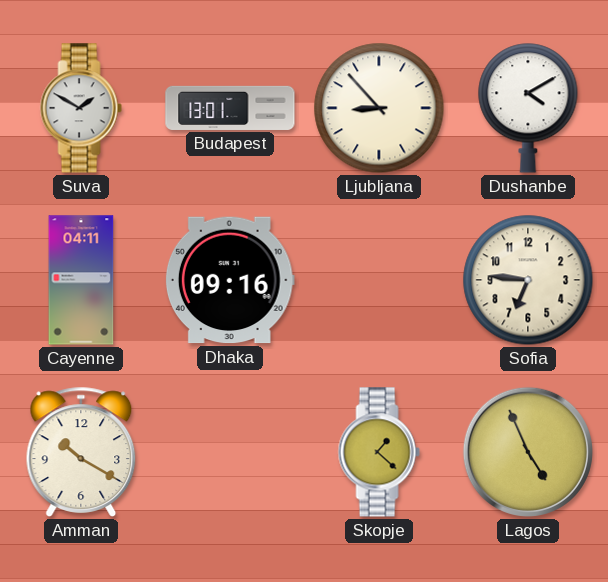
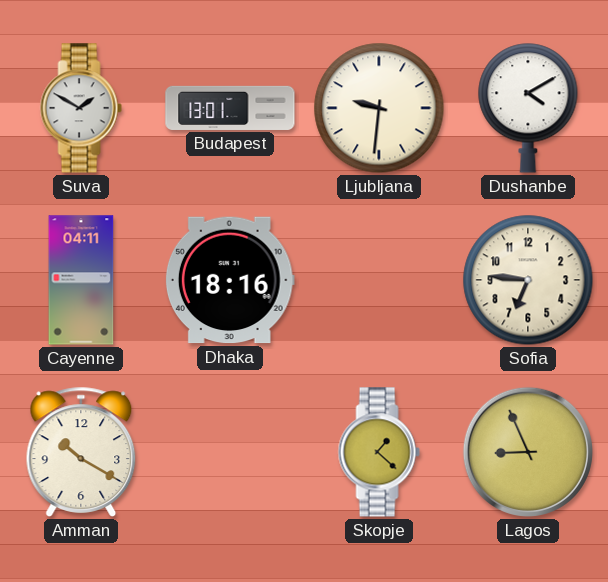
Ljubljana: 8:53 -> 9:31 (379, 108)
Dhaka: 09:16 -> 18:16 (230, 280)
Lagos: 4:56 -> 8:56 (528, 452)
